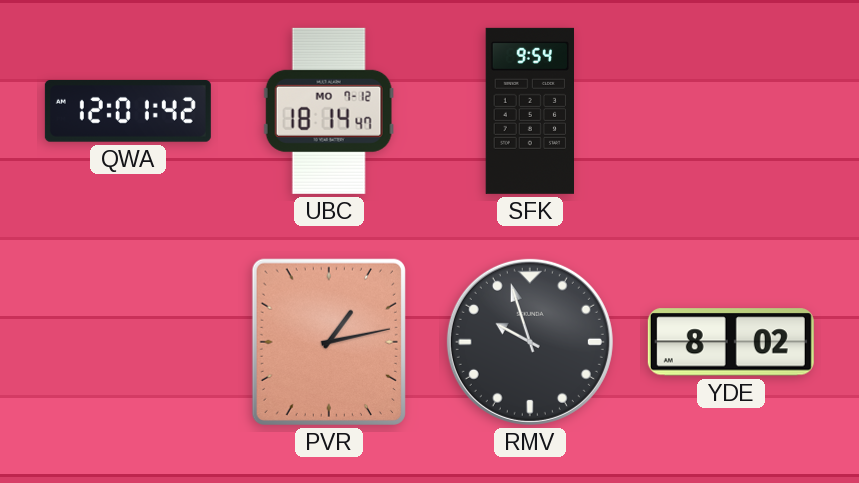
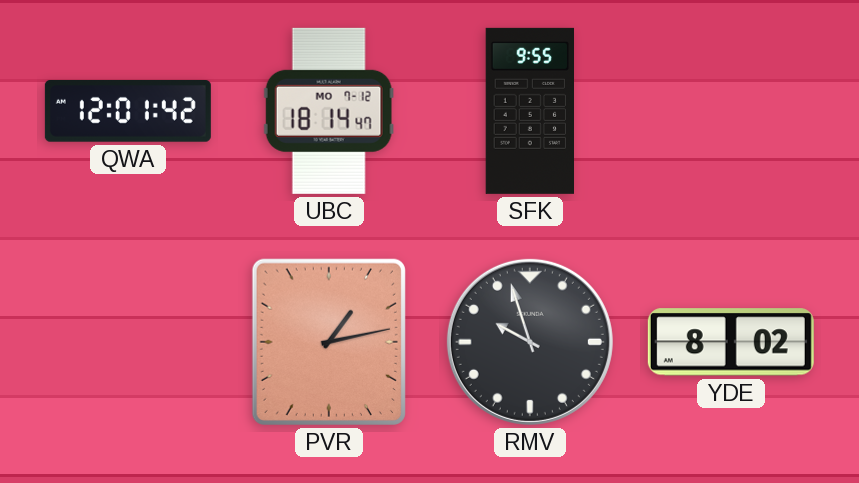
SFK: 9:54 -> 9:55 (529, 111)
